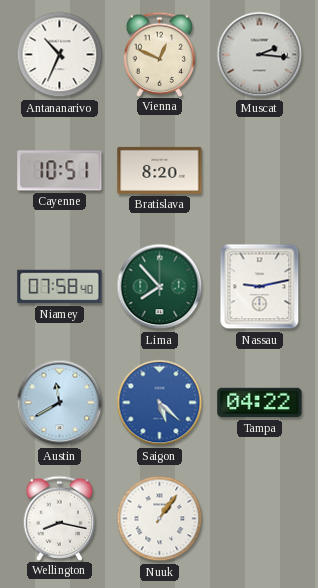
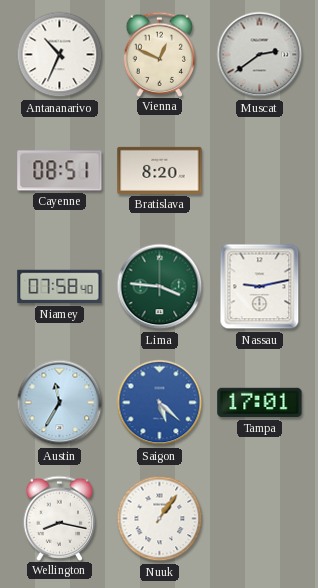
Muscat: 2:16 -> 2:39 (260, 55)
Cayenne: 10:51 -> 08:51 (60, 171)
Lima: 7:53 -> 3:46 (160, 287)
Austin: 11:40 -> 11:35 (60, 403)
Tampa: 04:22 -> 17:01 (260, 403)
